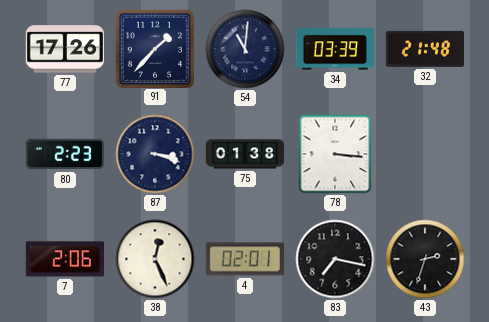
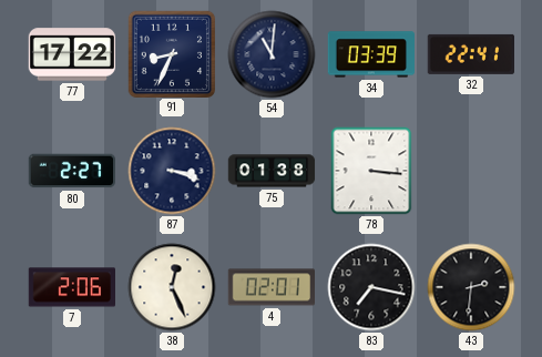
77: 17:26 -> 17:22 (72, 54)
91: 1:37 -> 8:34 (171, 53)
32: 21:48 -> 22:41 (470, 54)
80: 2:23 -> 2:27 (71, 171)
43: 2:33 -> 2:31 (471, 287)
